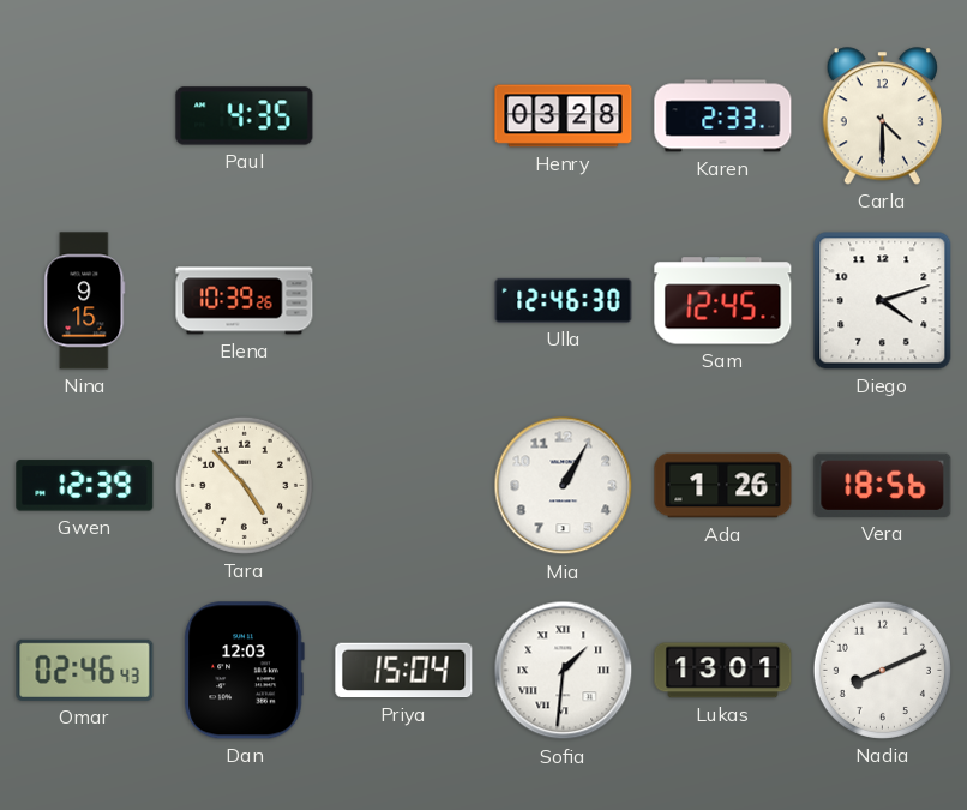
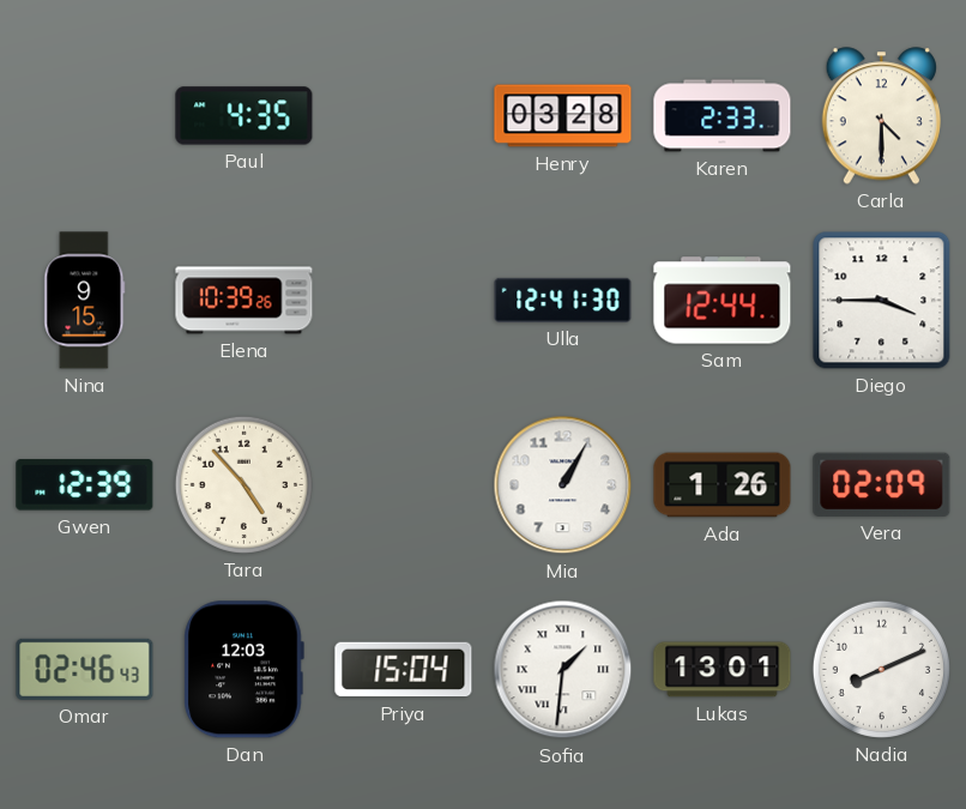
Ulla: 12:46 -> 12:41 (563, 300)
Sam: 12:45 -> 12:44 (723, 301)
Diego: 4:12 -> 3:45 (882, 301)
Vera: 18:56 -> 02:09 (882, 484)
